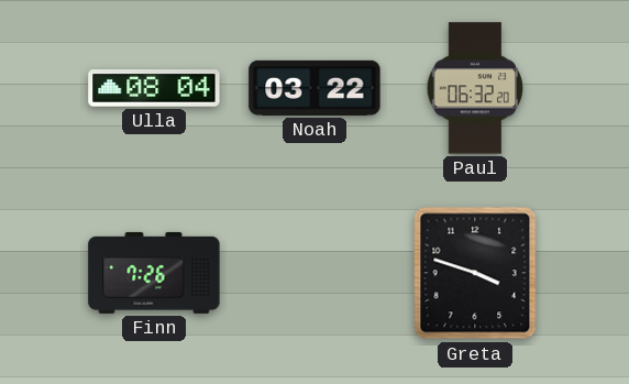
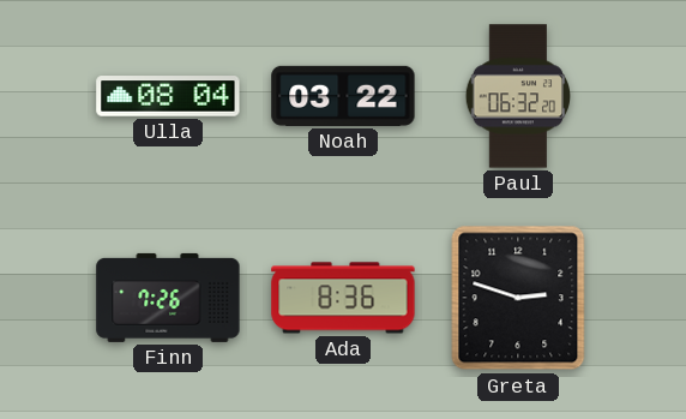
Ada: none -> 8:36 (343, 298)
Greta: 3:48 -> 2:48 (518, 298)
